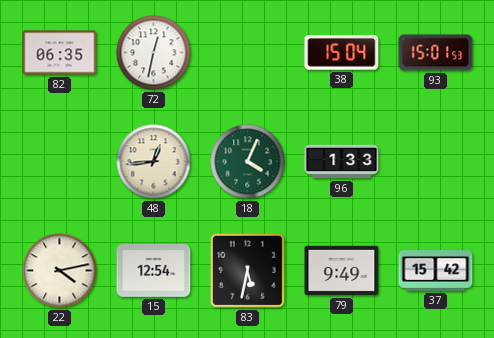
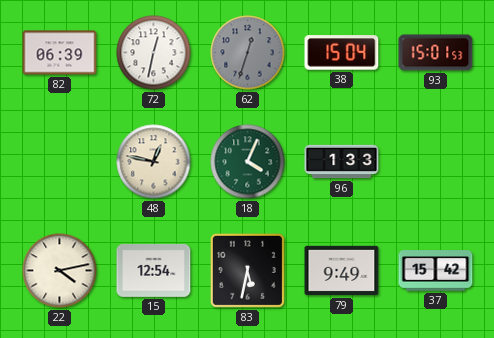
82: 06:35 -> 06:39 (60, 53)
62: none -> 12:33 (248, 53)
48: 12:44 -> 12:47 (154, 162)
